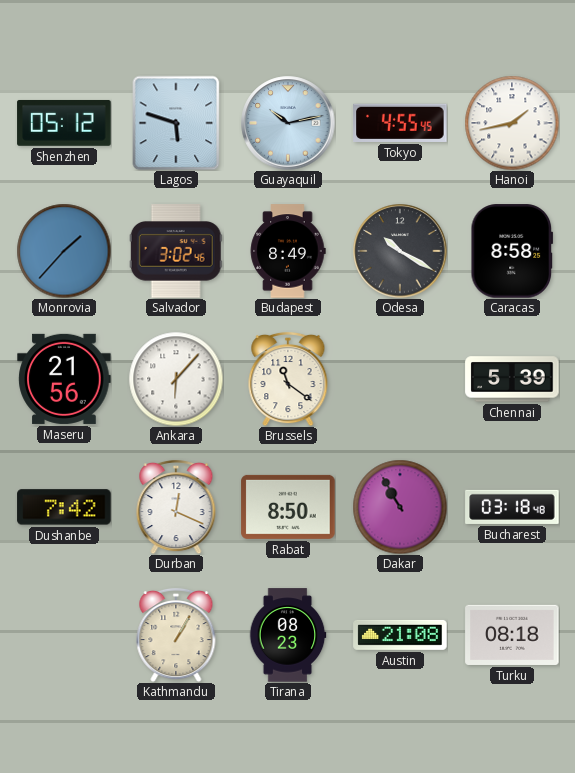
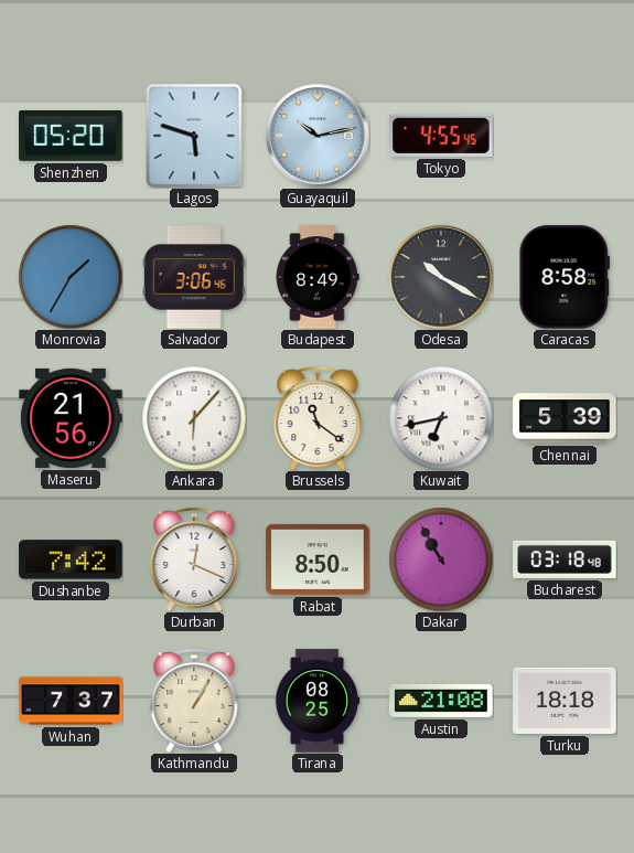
Shenzhen: 05:12 -> 05:20 (71, 136)
Hanoi: 1:43 -> none (512, 123)
Monrovia: 1:37 -> 1:35 (71, 277)
Salvador: 3:02 -> 3:06 (194, 277)
Kuwait: none -> 6:43 (441, 418)
Wuhan: none -> 7:37 (71, 701)
Tirana: 08:23 -> 08:25 (318, 701)
Turku: 08:18 -> 18:18 (565, 701)
